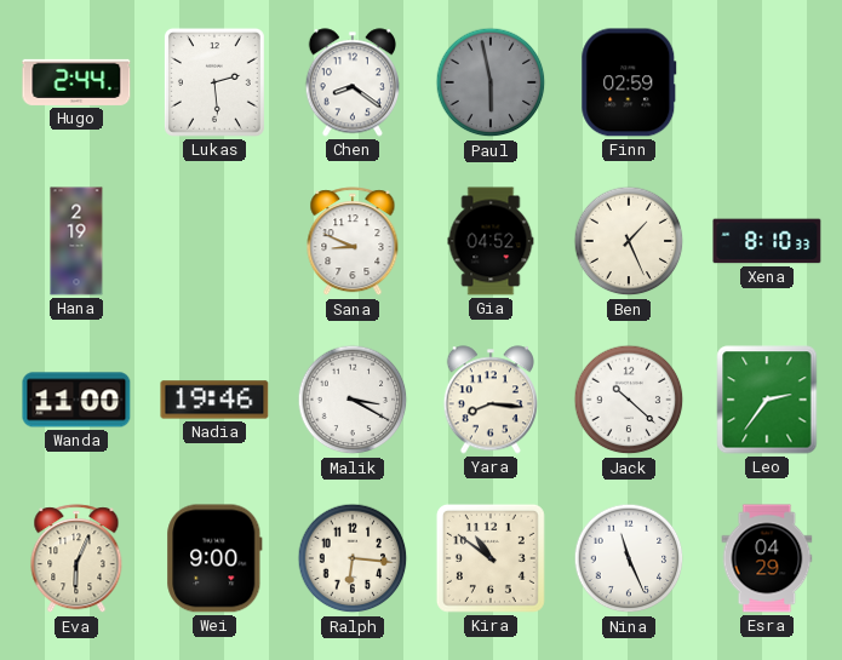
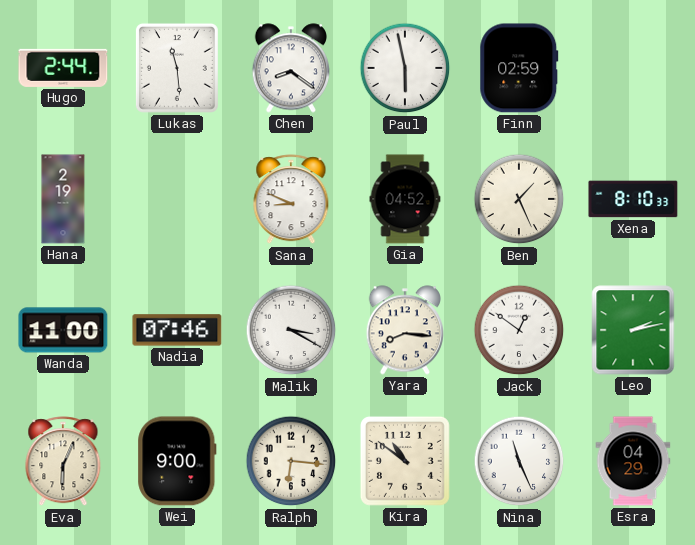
Lukas: 2:29 -> 11:29 (177, 68)
Paul dial: grey -> white (405, 68)
Nadia: 19:46 -> 07:46 (177, 330)
Jack: 10:22 -> 12:51 (519, 330)
Leo: 2:36 -> 2:13 (633, 330)
